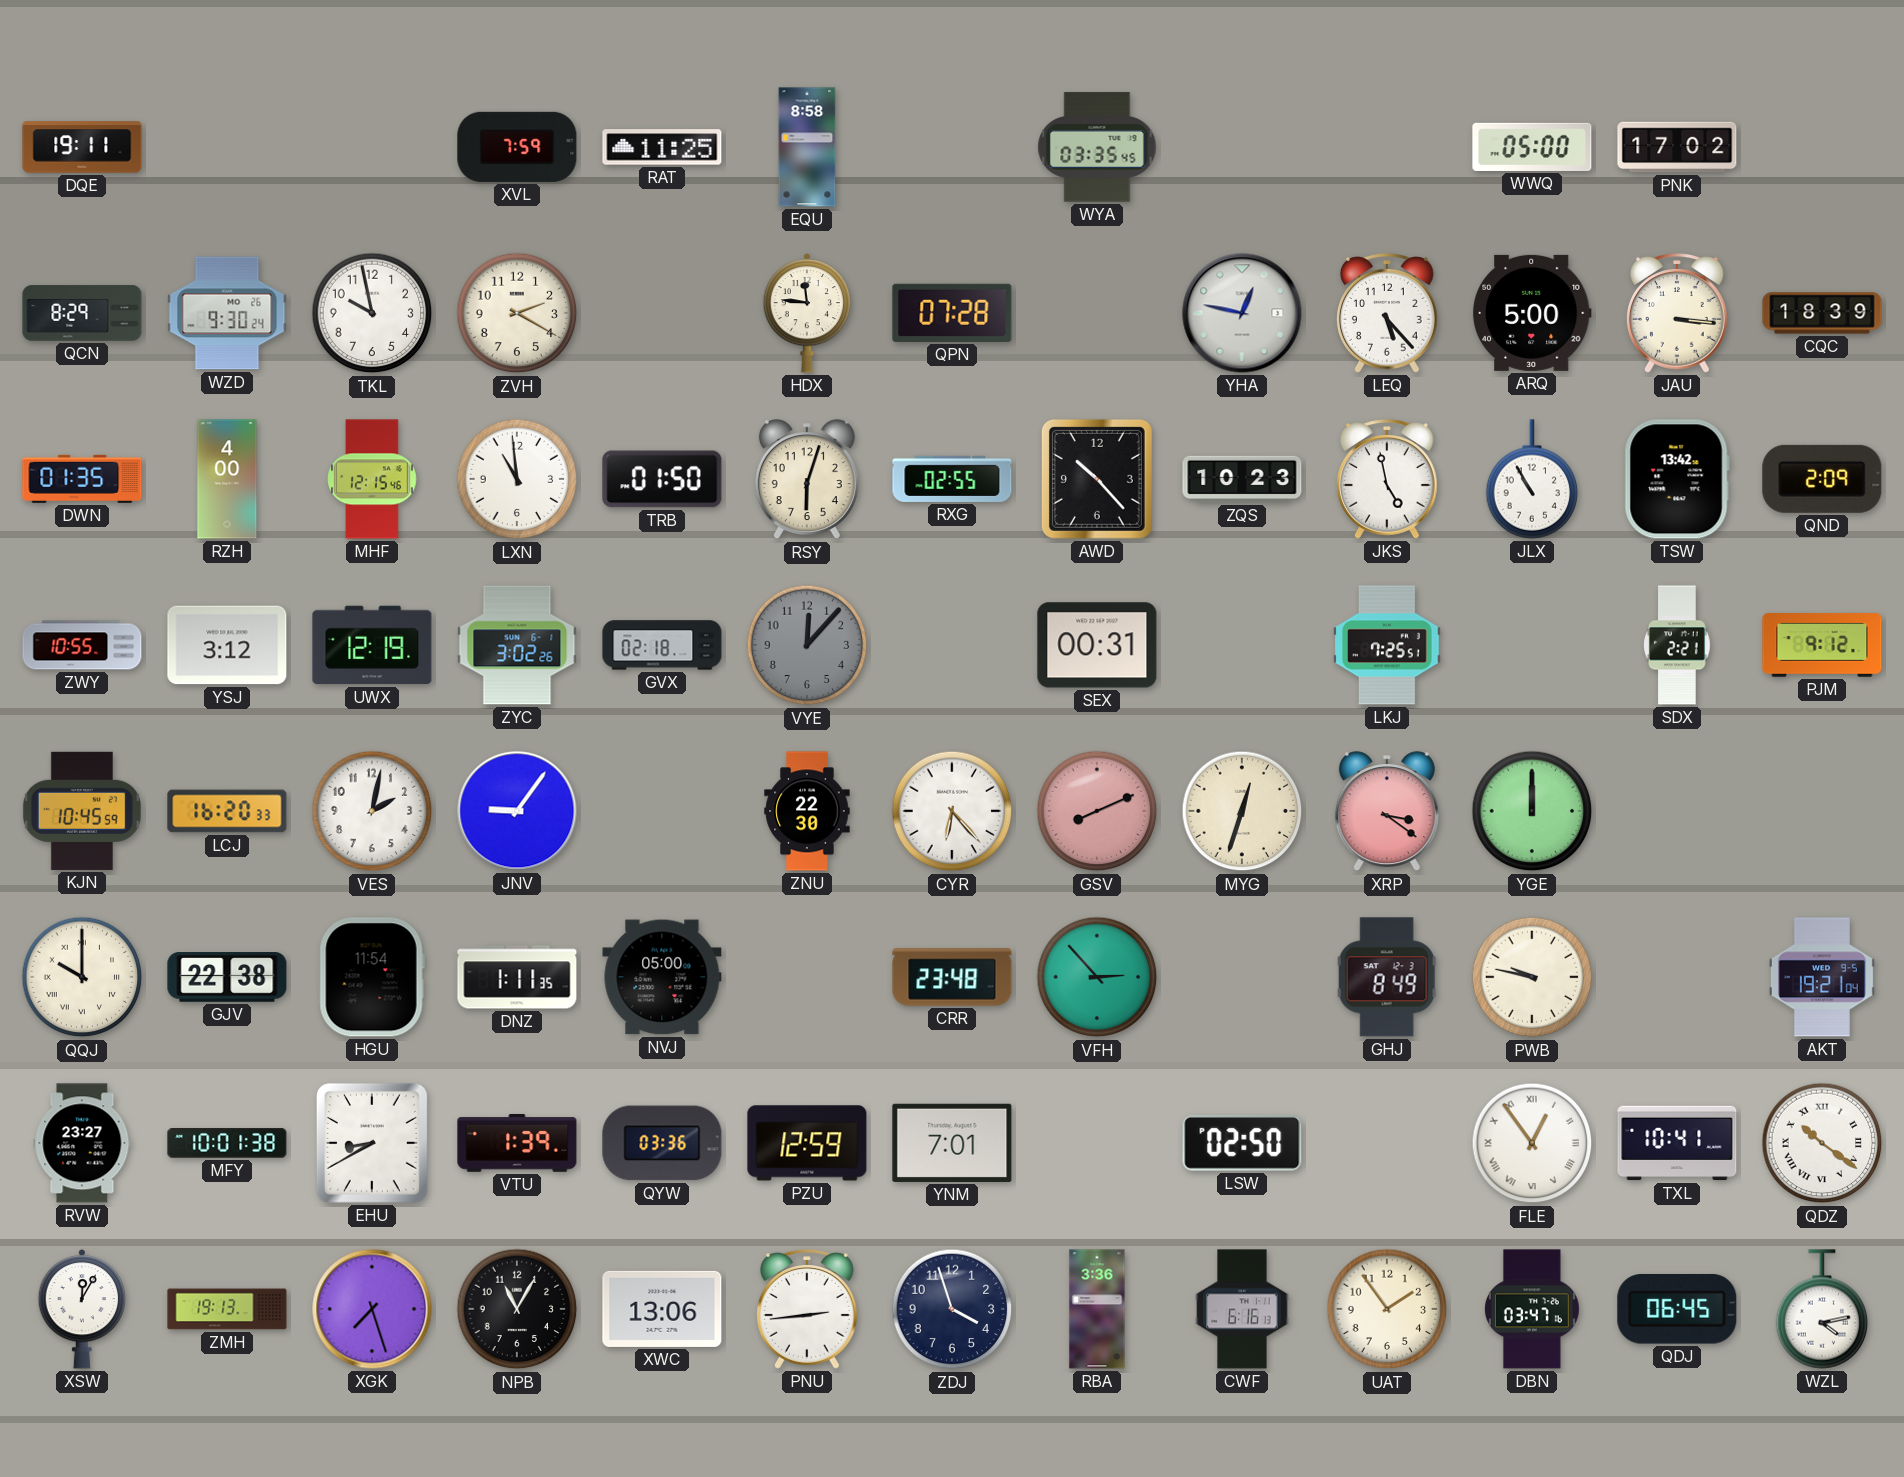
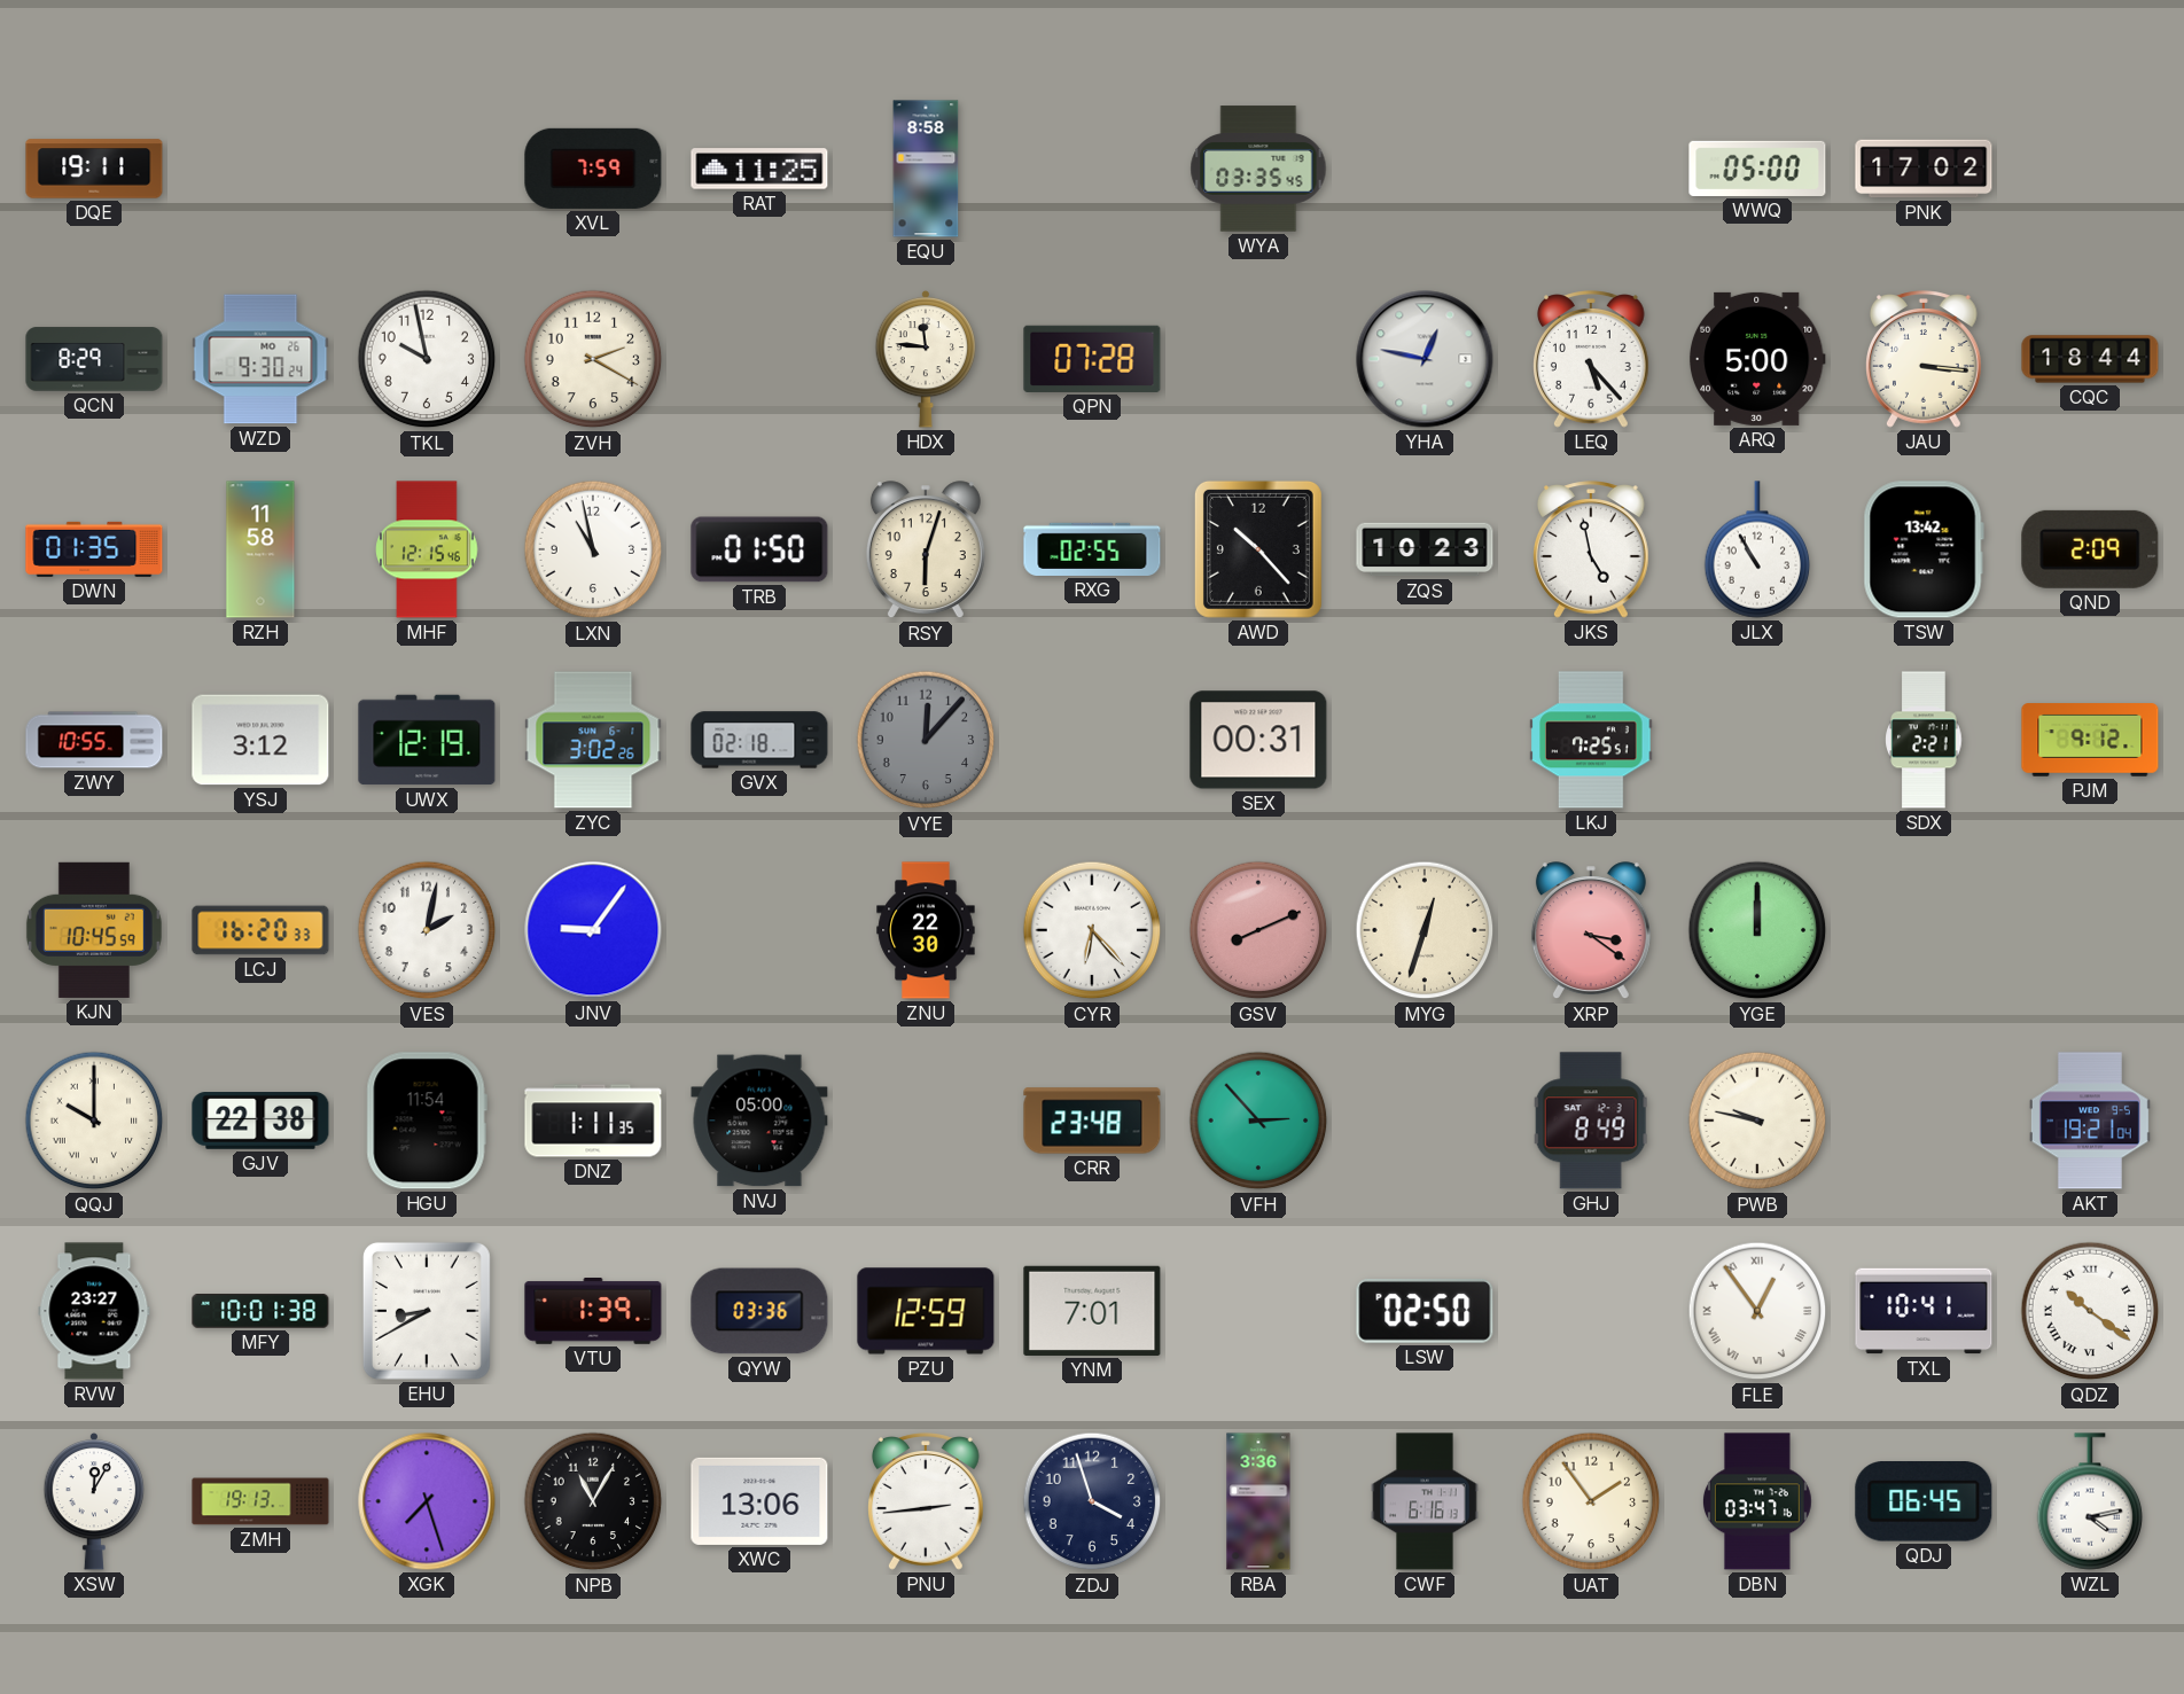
CQC: 18:39 -> 18:44 (2090, 359)
RZH: 4:00 -> 11:58 (260, 549)
LXN: 10:59 -> 10:58 (593, 549)
